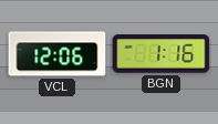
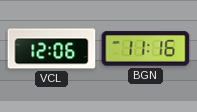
BGN: 1:16 -> 11:16 (146, 49)
